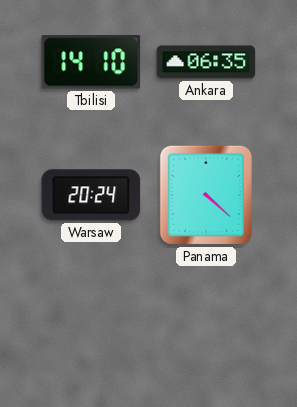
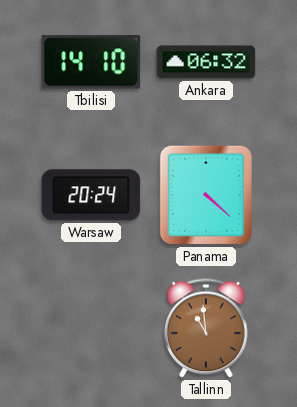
Ankara: 06:35 -> 06:32 (206, 62)
Tallinn: none -> 10:59 (206, 328)
